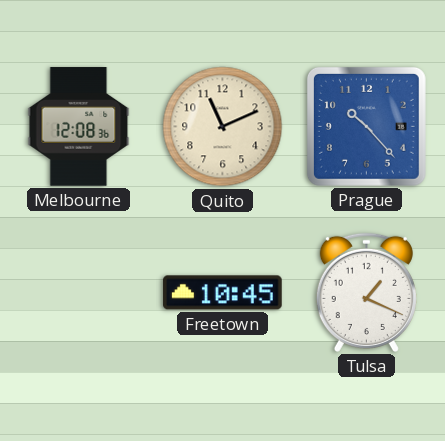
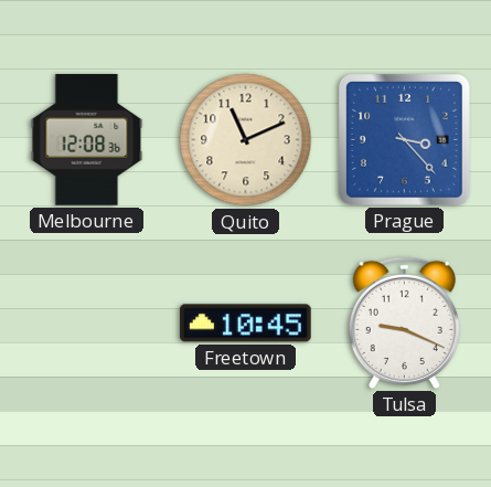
Prague: 10:23 -> 3:23 (404, 139)
Tulsa: 1:19 -> 9:19 (404, 322)
